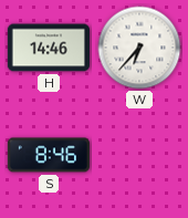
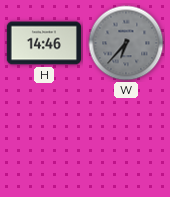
W dial: white -> grey (126, 43)
S: 8:46 -> none (49, 155)
